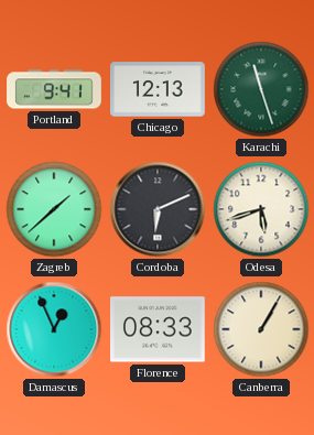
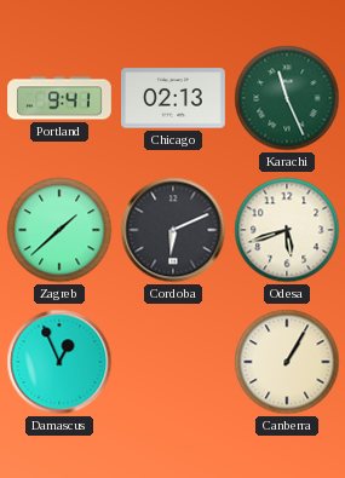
Chicago: 12:13 -> 02:13 (174, 98)
Karachi: 11:27 -> 11:26 (287, 98)
Florence: 08:33 -> none (159, 329)
